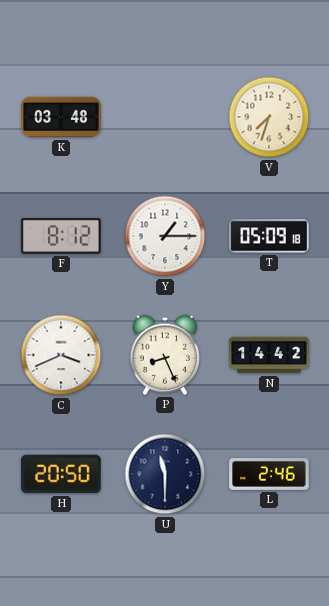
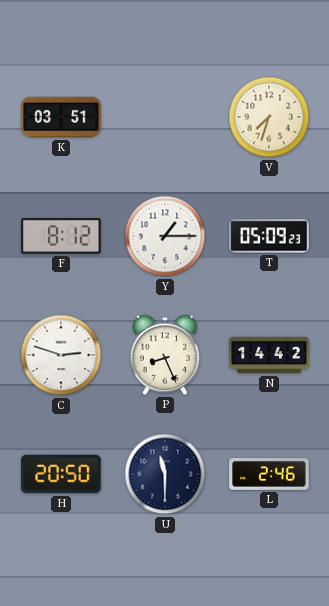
K: 03:48 -> 03:51 (61, 117)
T: 05:09:18 -> 05:09:23 (269, 236)
C: 3:41 -> 2:48 (61, 355)
